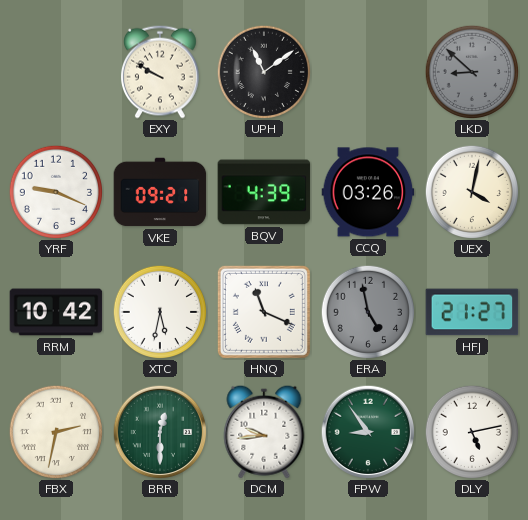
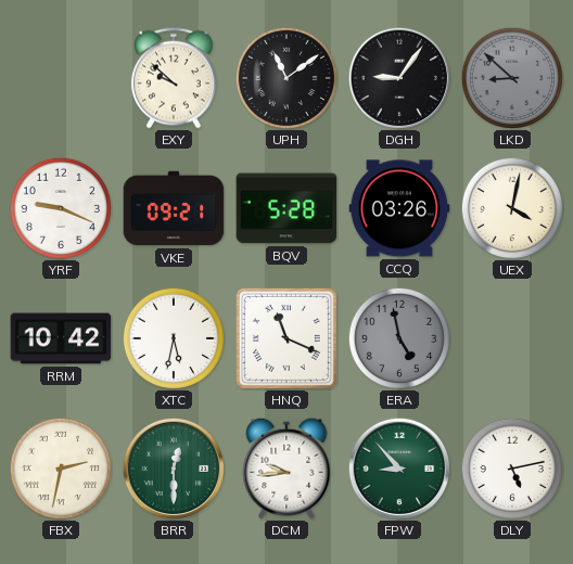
EXY: 9:50 -> 9:52 (174, 78)
DGH: none -> 9:06 (399, 78)
BQV: 4:39 -> 5:28 (286, 208)
HFJ: 21:27 -> none (472, 312)
FPW: 8:54 -> 8:53 (399, 469)
